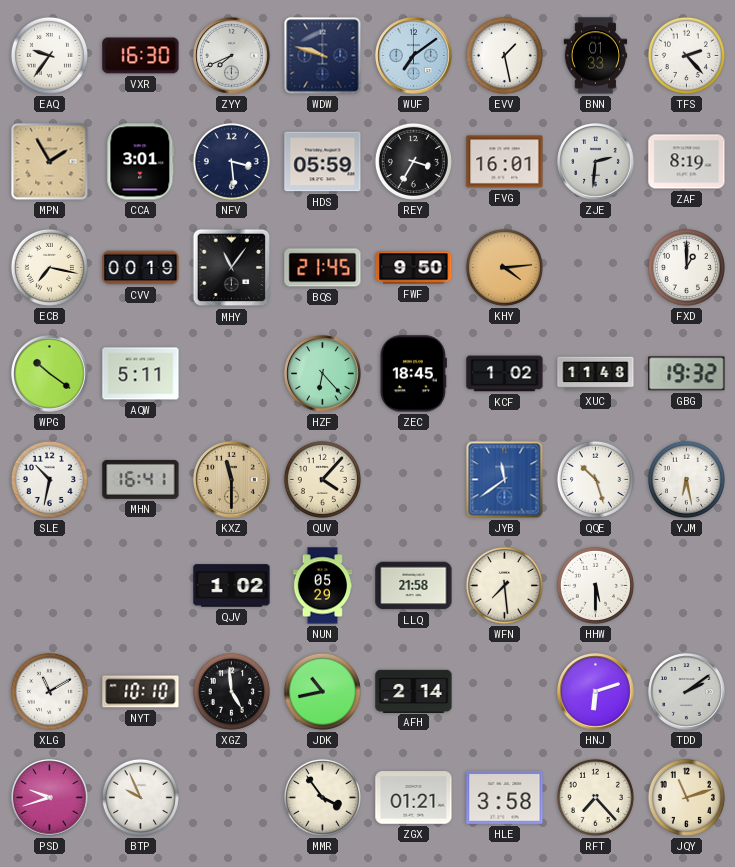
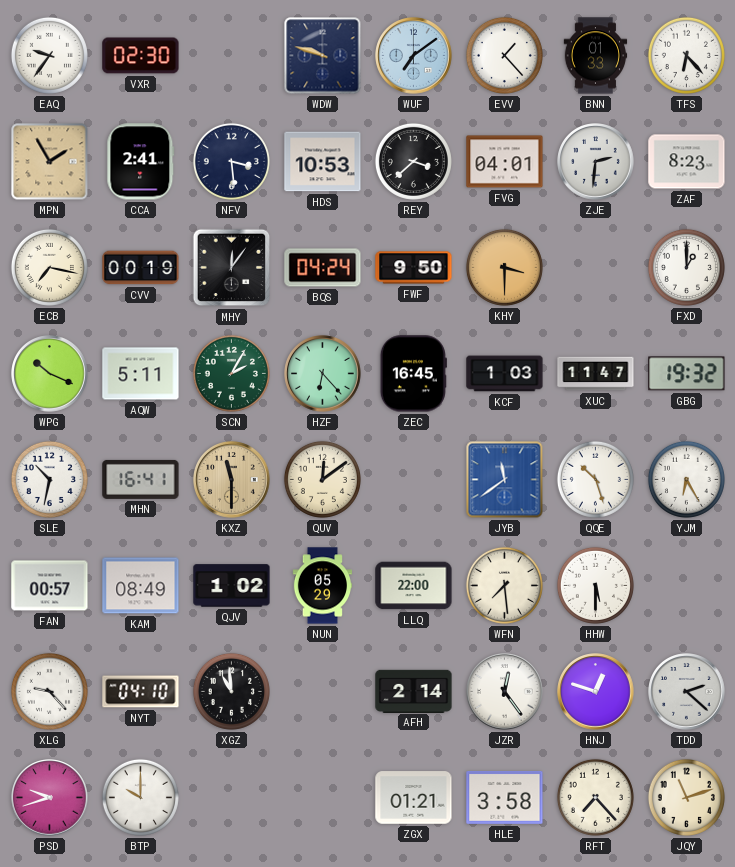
VXR: 16:30 -> 02:30 (141, 56)
ZYY: 7:41 -> none (232, 56)
EVV: 1:28 -> 1:23 (504, 55)
TFS: 2:23 -> 6:23 (686, 55)
CCA: 3:01 -> 2:41 (141, 162)
HDS: 05:59 -> 10:53 (323, 162)
REY: 3:35 -> 3:38 (413, 161)
FVG: 16:01 -> 04:01 (505, 162)
ZAF: 8:19 -> 8:23 (687, 162)
MHY: 11:06 -> 12:06 (232, 268)
BQS: 21:45 -> 04:24 (323, 268)
KHY: 4:14 -> 3:30 (504, 267)
WPG: 10:21 -> 10:19 (50, 374)
SCN: none -> 2:05 (231, 373)
ZEC: 18:45 -> 16:45 (413, 374)
KCF: 1:02 -> 1:03 (505, 374)
XUC: 11:48 -> 11:47 (596, 374)
QUV: 4:07 -> 12:09 (322, 479)
YJM: 6:28 -> 6:25 (686, 479)
FAN: none -> 00:57 (50, 586)
KAM: none -> 08:49 (141, 586)
LLQ: 21:58 -> 22:00 (414, 586)
XLG: 11:10 -> 9:23 (49, 691)
NYT: 10:10 -> 04:10 (141, 692)
XGZ: 4:59 -> 10:59 (231, 691)
JDK: 10:43 -> none (322, 691)
JZR: none -> 12:24 (505, 692)
HNJ: 6:12 -> 12:48 (596, 692)
TDD: 2:09 -> 2:22 (687, 692)
BTP: 9:56 -> 10:00 (140, 797)
MMR: 3:54 -> none (322, 797)
